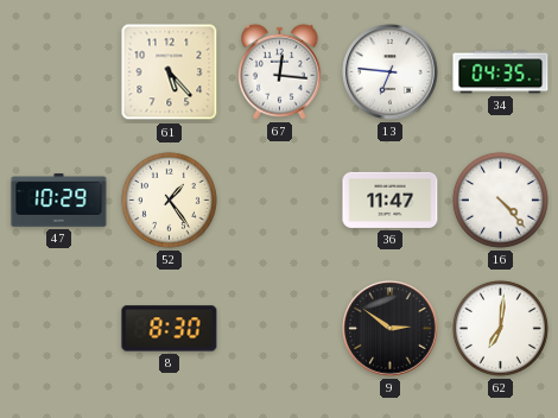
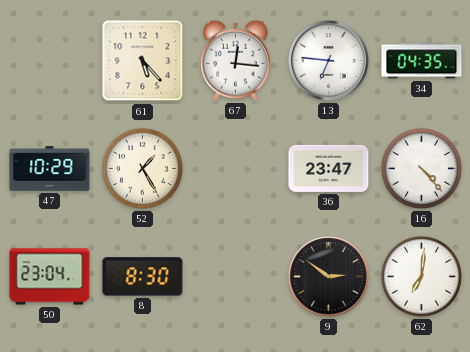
52: 1:24 -> 1:25 (142, 168)
36: 11:47 -> 23:47 (329, 168)
50: none -> 23:04 (50, 277)
